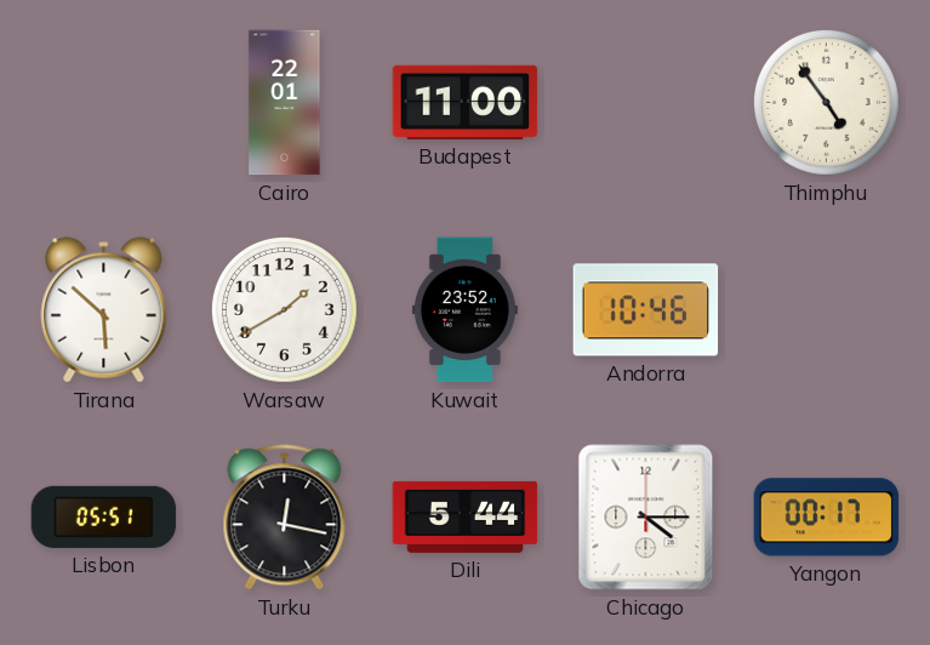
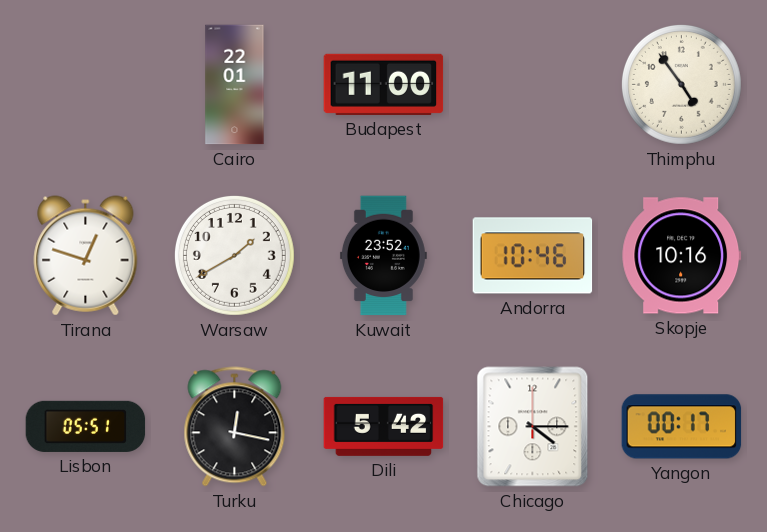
Tirana: 5:52 -> 12:48 (86, 256)
Skopje: none -> 10:16 (682, 256)
Dili: 5:44 -> 5:42 (384, 426)
